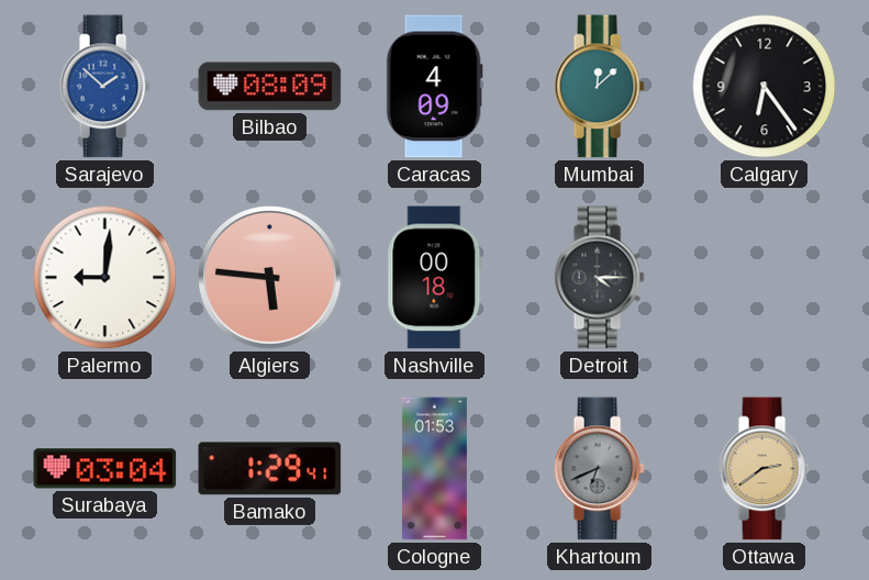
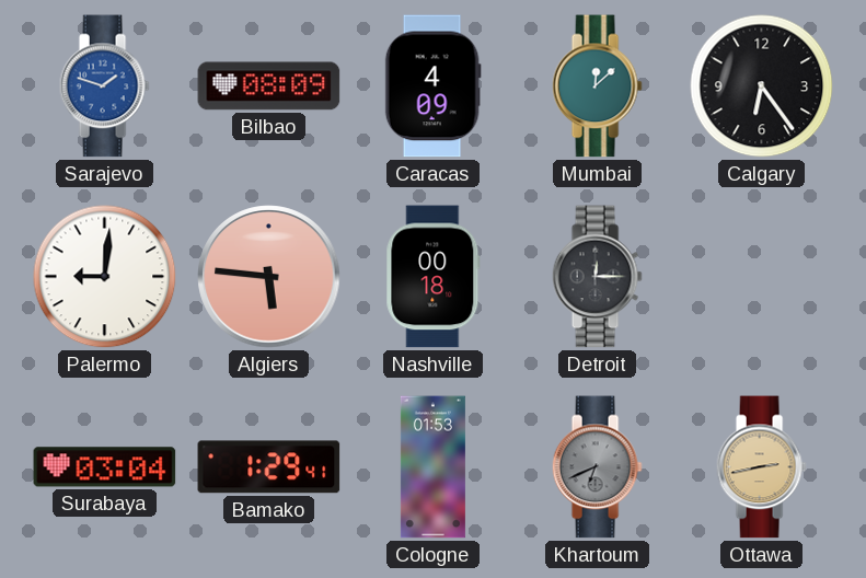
Sarajevo: 1:52 -> 1:48 (104, 86)
Detroit: 4:15 -> 12:15 (597, 277)
Ottawa: 2:39 -> 2:43 (761, 467)
